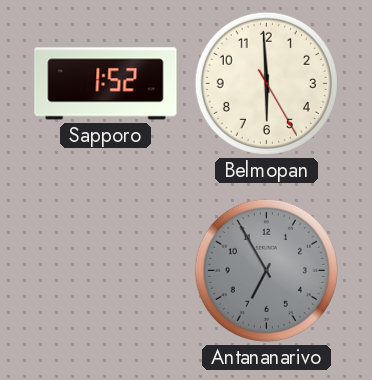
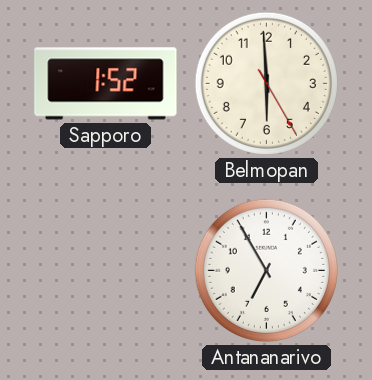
Antananarivo dial: grey -> white (266, 270)
